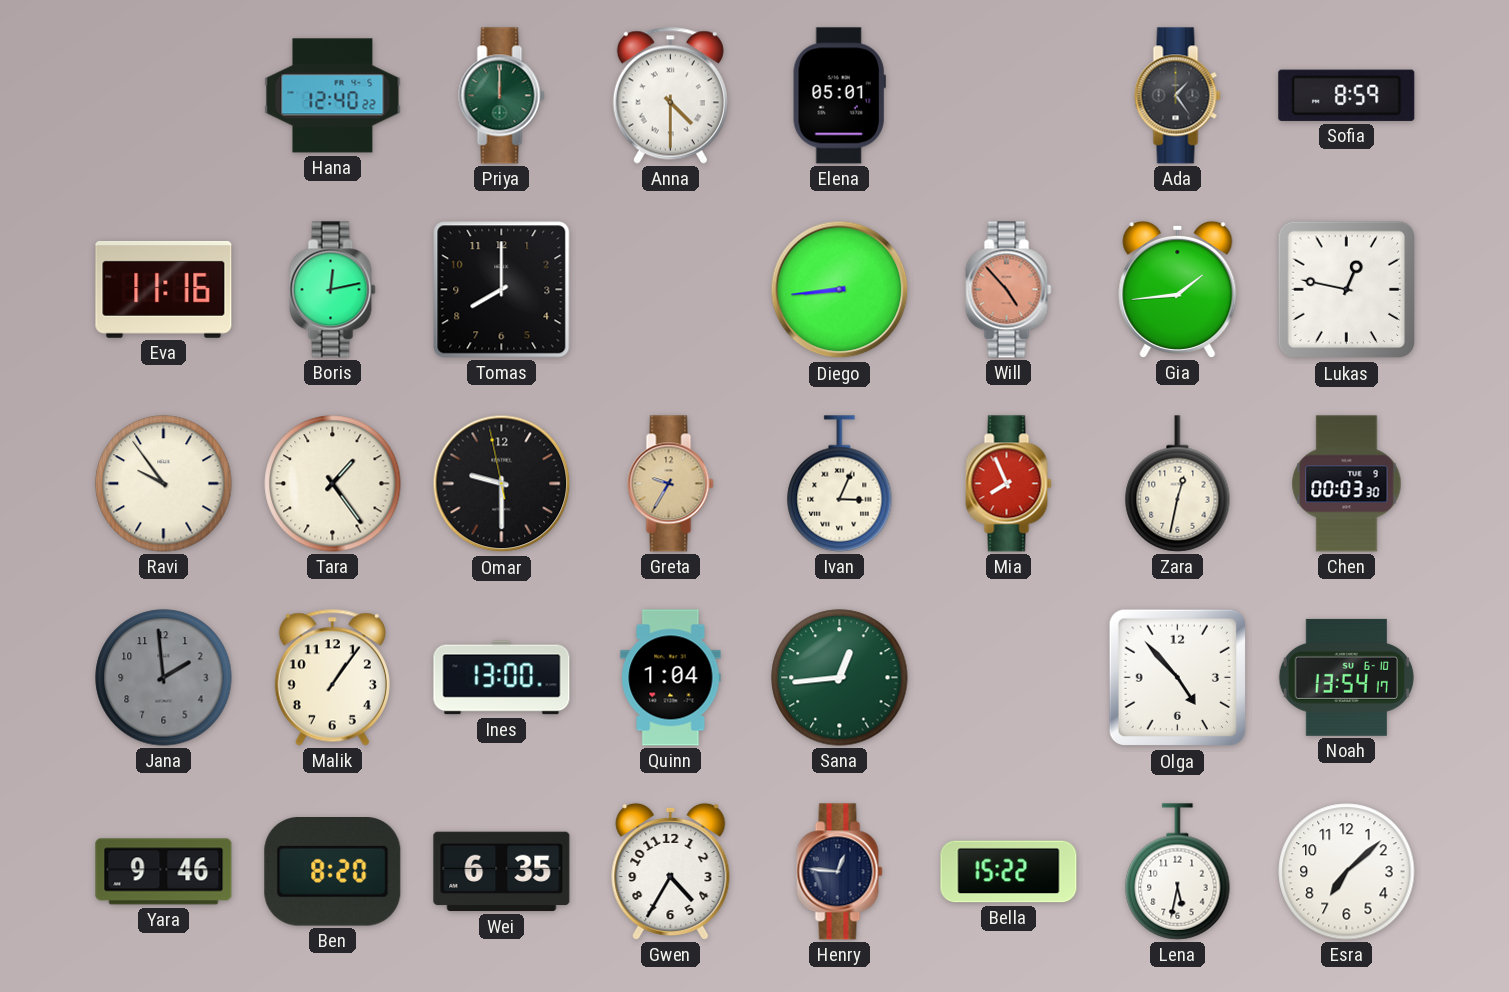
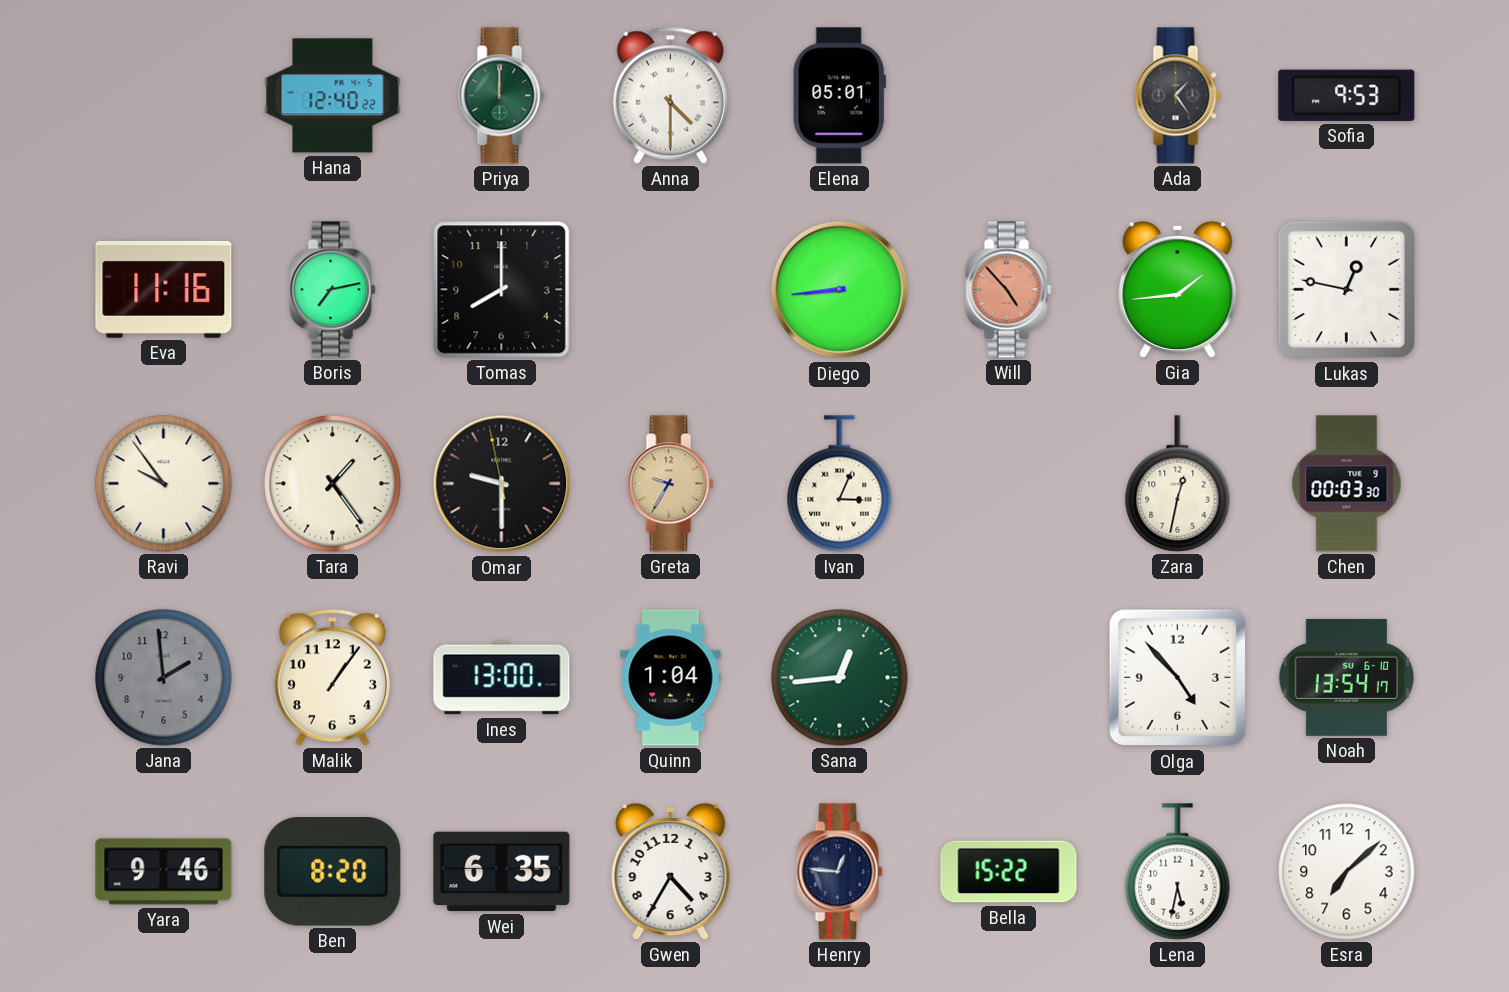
Sofia: 8:59 -> 9:53 (1347, 95)
Boris: 12:13 -> 7:13 (333, 290)
Mia: 7:56 -> none (1009, 484)
